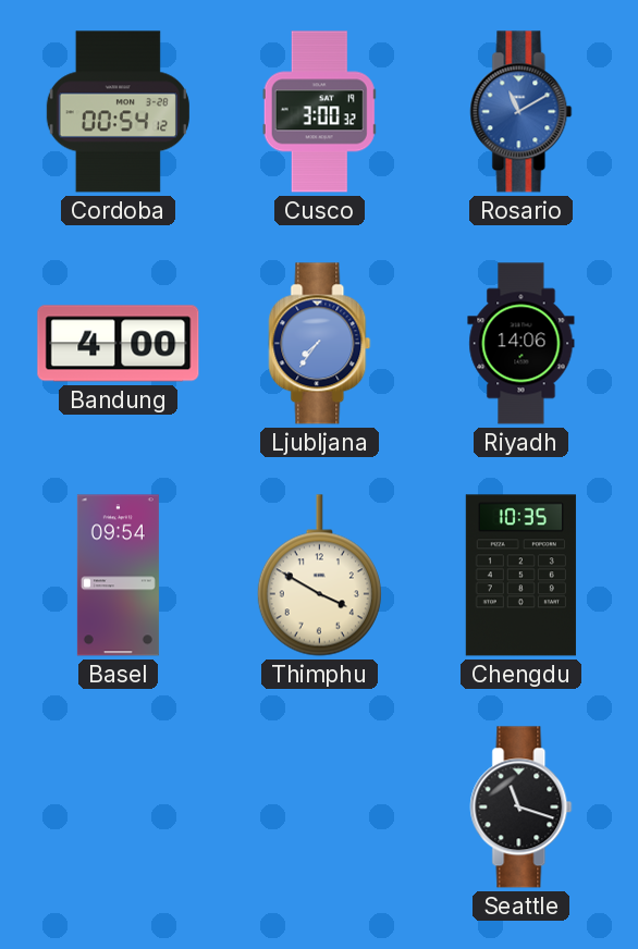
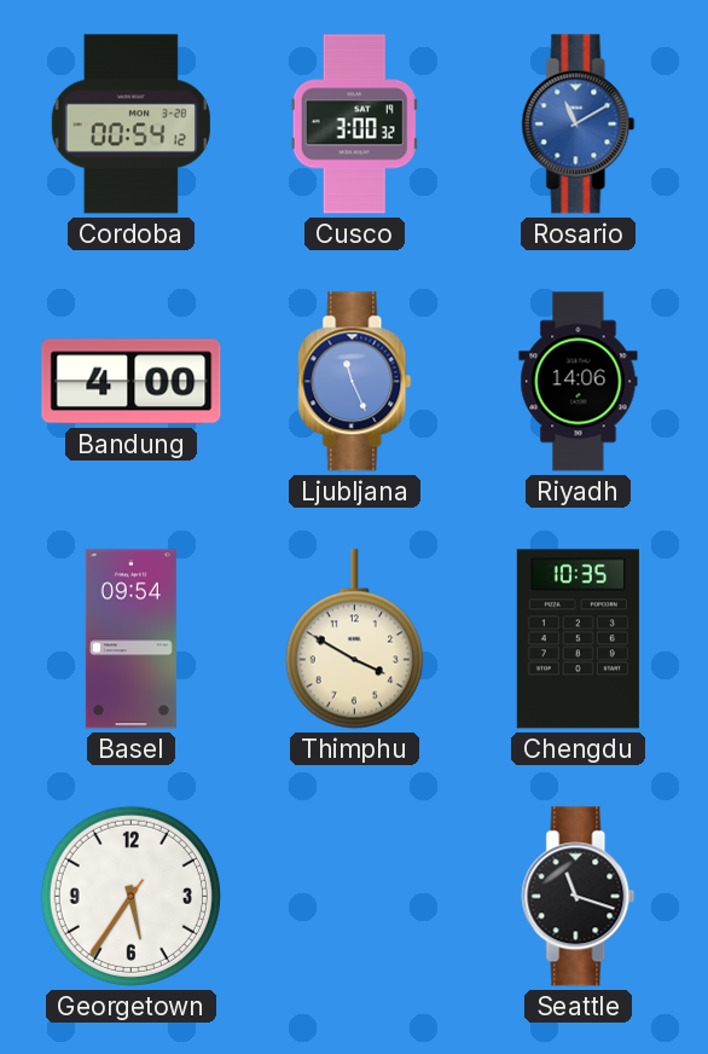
Ljubljana: 7:36 -> 11:26 (355, 382)
Georgetown: none -> 5:35 (130, 896)
